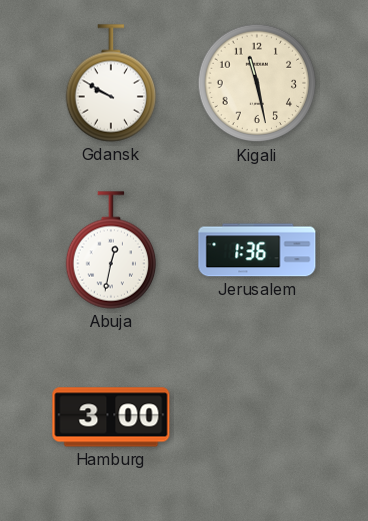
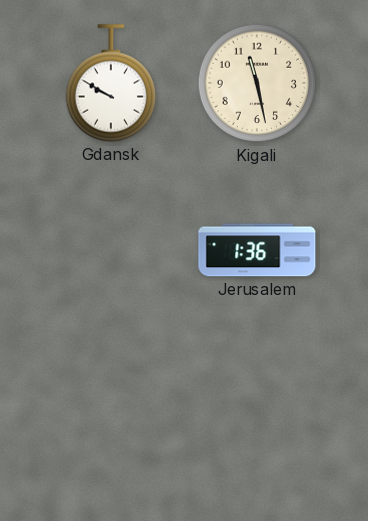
Abuja: 12:32 -> none (110, 250)
Hamburg: 3:00 -> none (111, 417)
